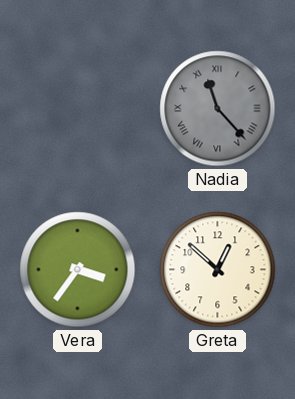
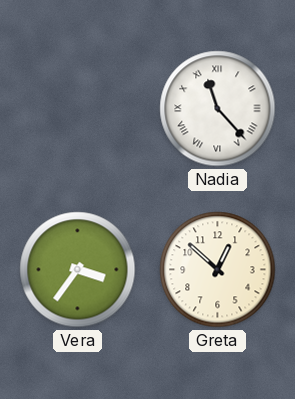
Nadia dial: grey -> white (218, 109)
